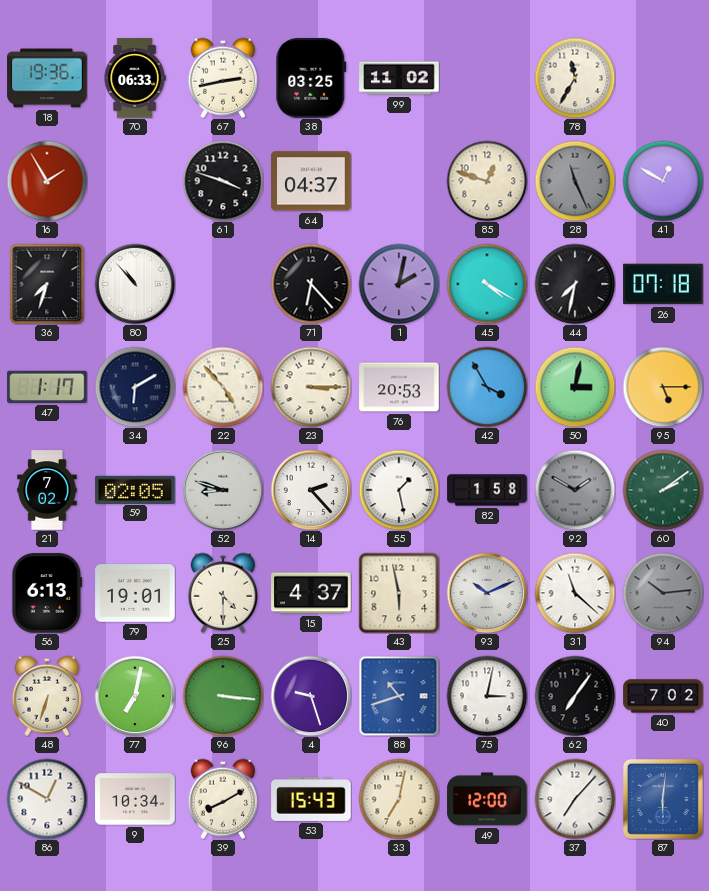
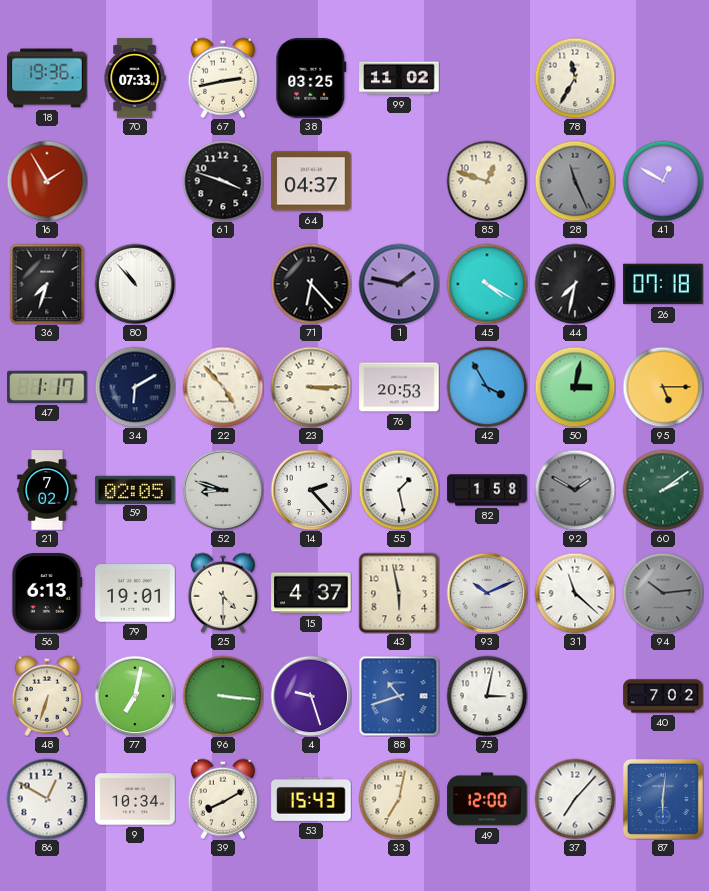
70: 06:33 -> 07:33 (135, 78)
1: 2:02 -> 1:47 (399, 284)
62: 7:06 -> none (575, 696)
